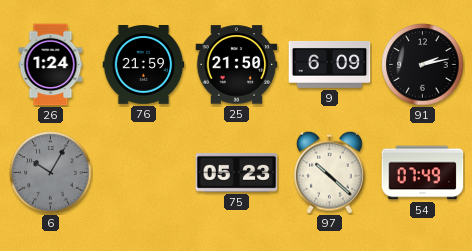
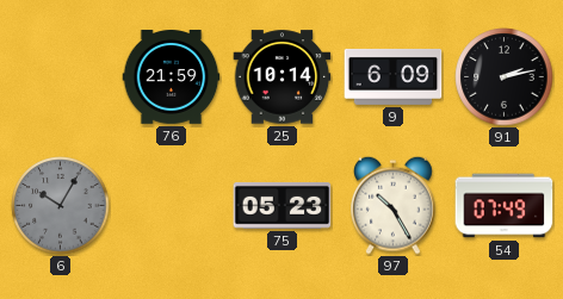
26: 1:24 -> none (51, 65)
25: 21:50 -> 10:14 (283, 77)
97: 10:22 -> 10:25 (394, 205)
